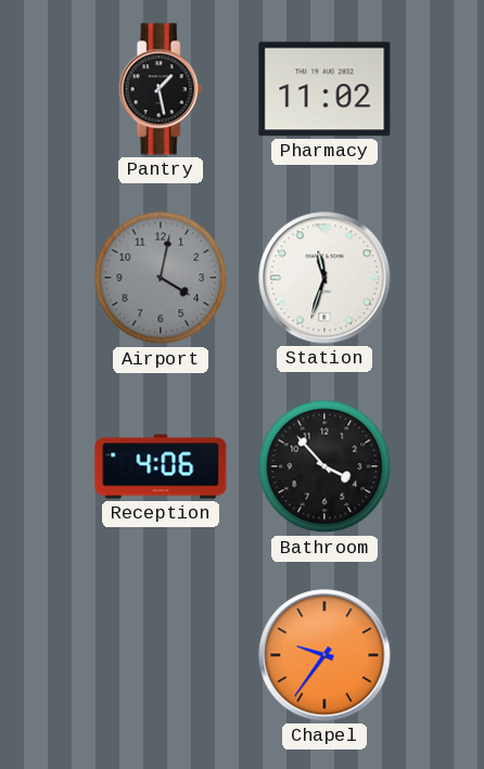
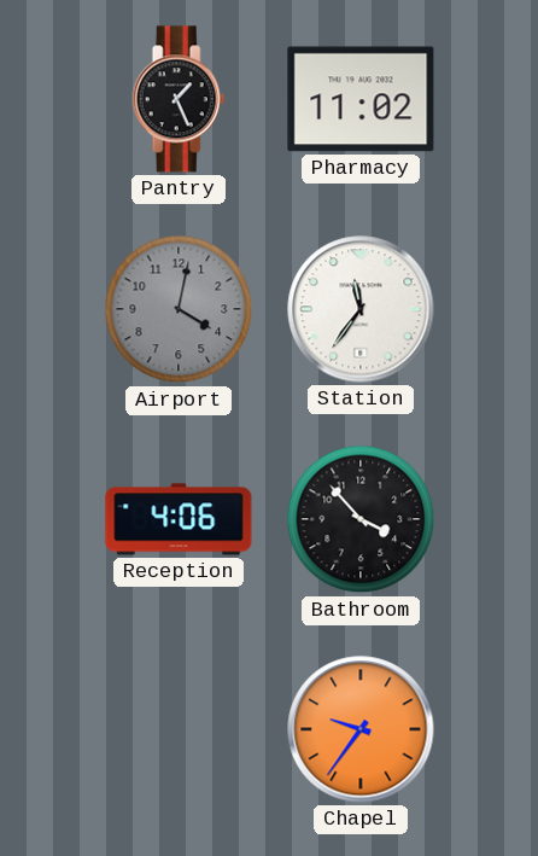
Pantry: 1:28 -> 1:26 (179, 99)
Station: 11:33 -> 11:36 (361, 309)
